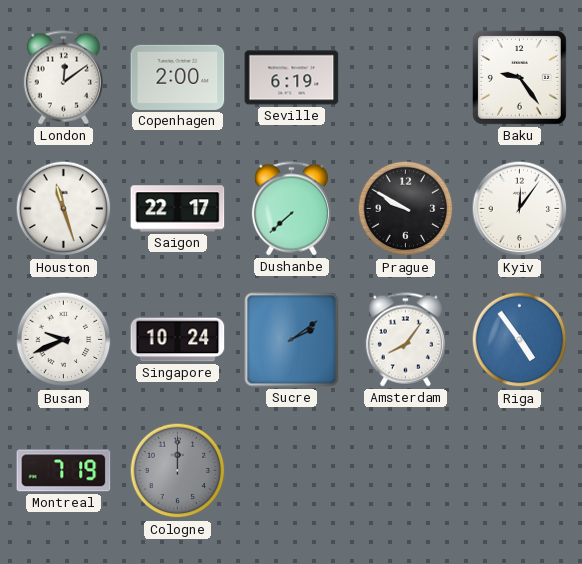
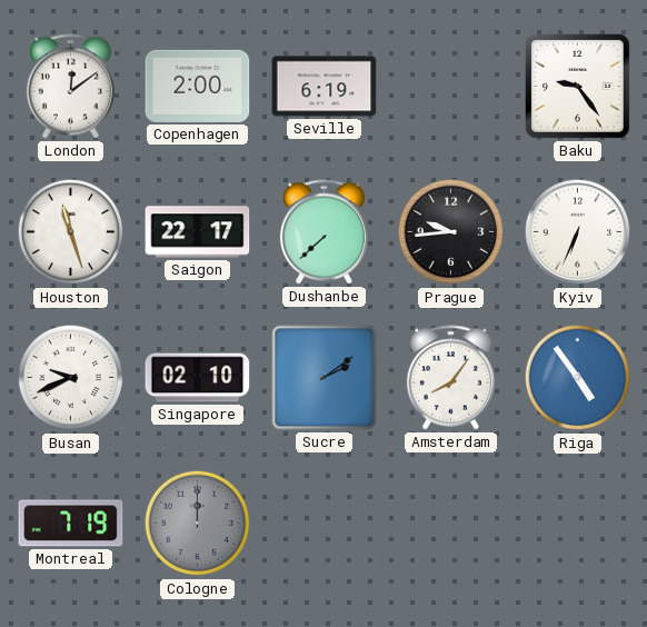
Prague: 9:50 -> 9:44 (451, 232)
Kyiv: 12:06 -> 6:34 (578, 232)
Singapore: 10:24 -> 02:10 (198, 378)
